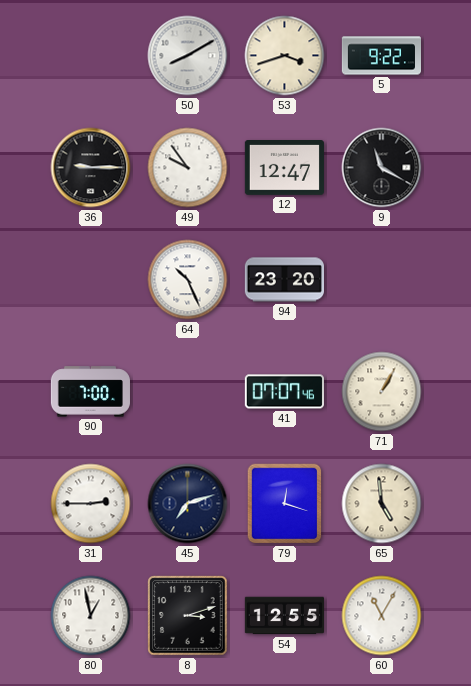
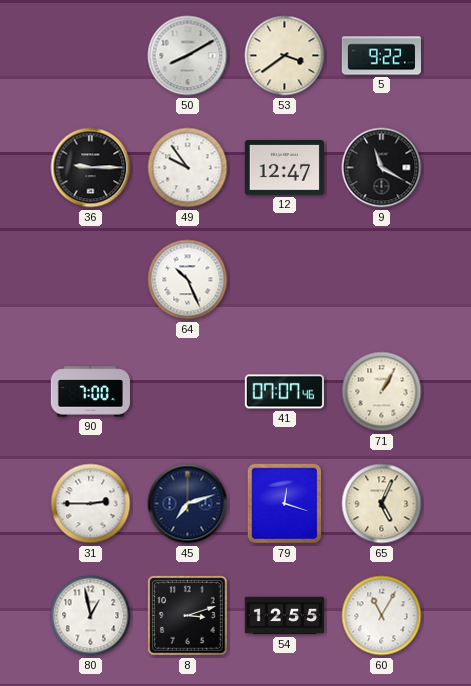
53: 3:42 -> 3:39 (285, 56)
94: 23:20 -> none (284, 280)
65: 4:59 -> 5:04 (382, 504)
